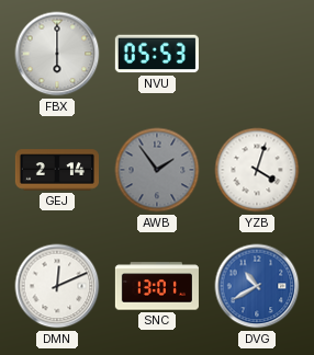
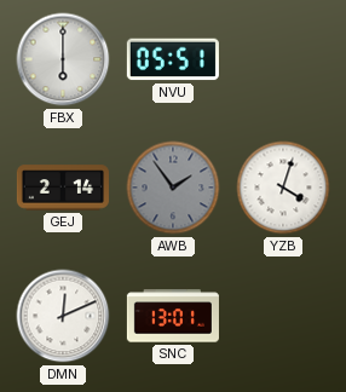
NVU: 05:53 -> 05:51 (173, 59)
DVG: 10:40 -> none (257, 286)
